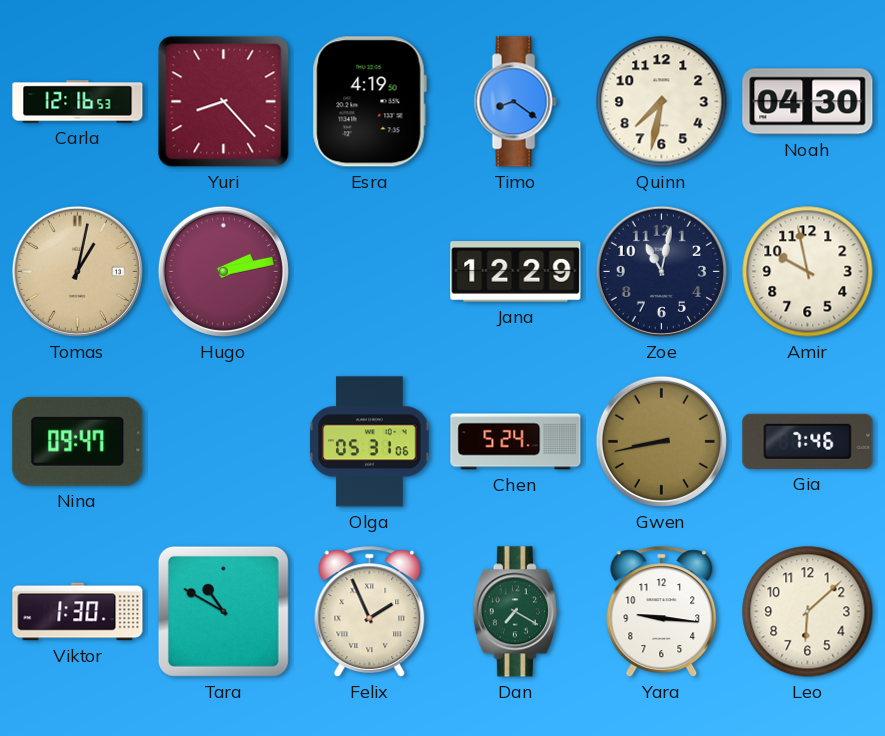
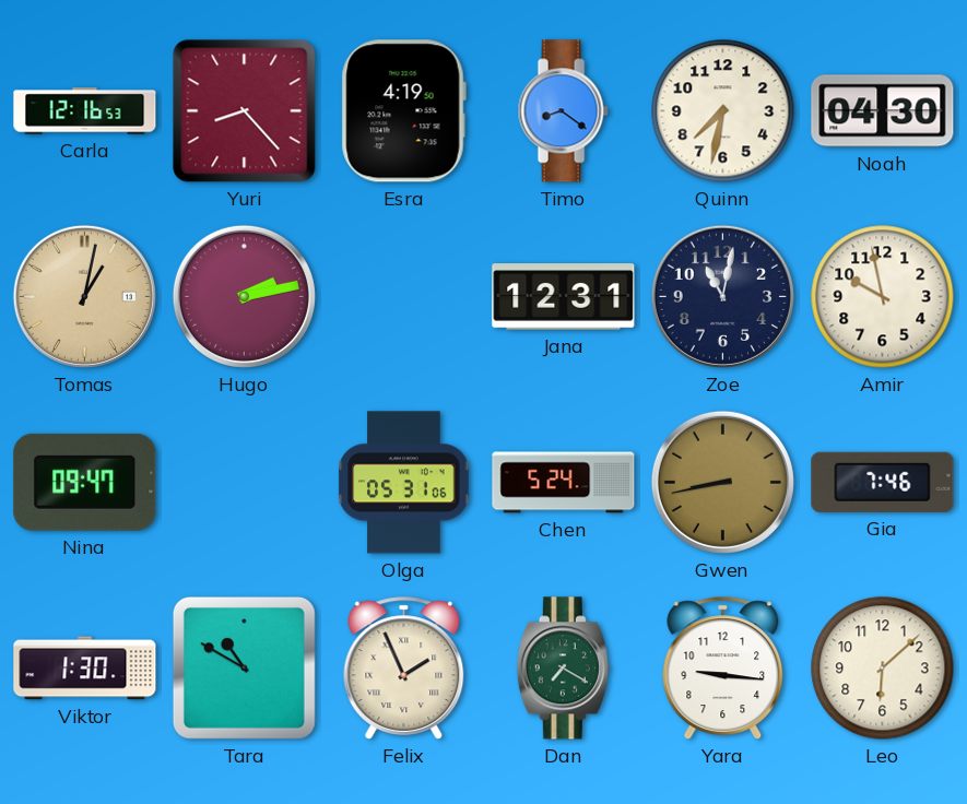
Jana: 12:29 -> 12:31 (564, 297)
